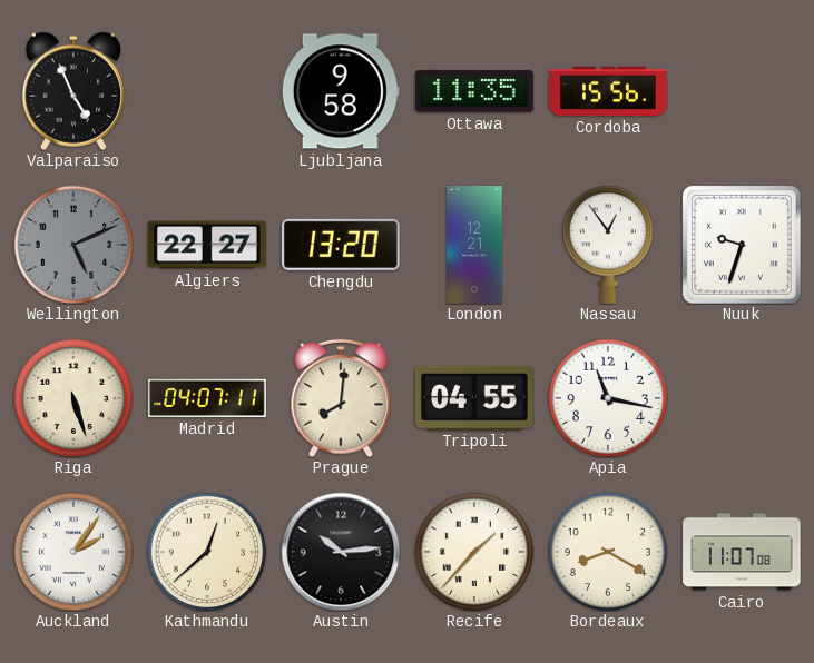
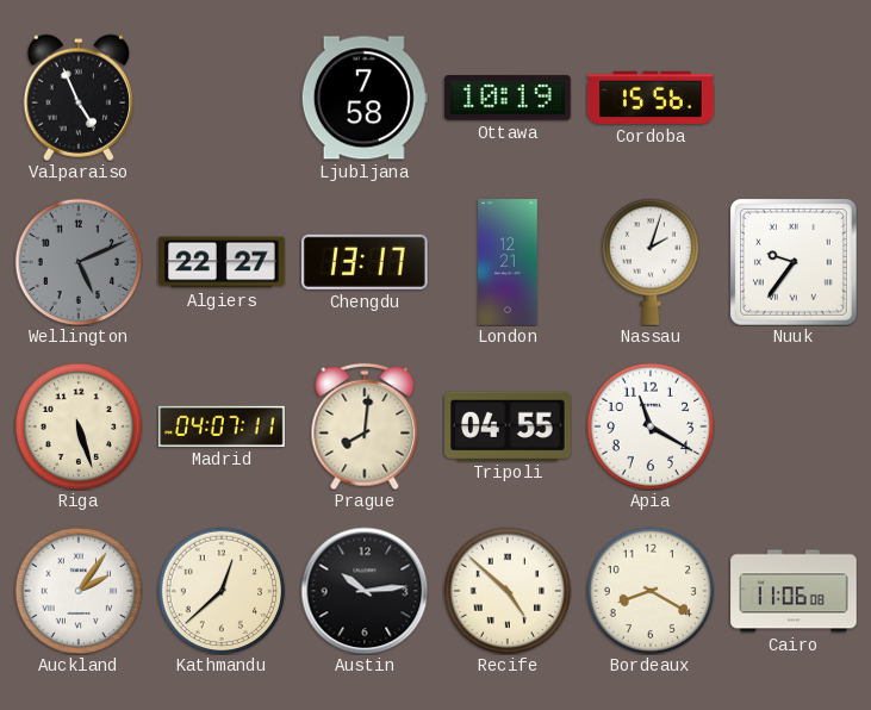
Ljubljana: 9:58 -> 7:58 (365, 98)
Ottawa: 11:35 -> 10:19 (508, 98)
Chengdu: 13:20 -> 13:17 (365, 262)
Nassau: 12:54 -> 2:03 (649, 262)
Nuuk: 9:33 -> 9:36 (794, 262)
Apia: 11:17 -> 11:20 (651, 426)
Recife: 1:37 -> 4:52 (508, 591)
Cairo: 11:07 -> 11:06 (794, 591)
